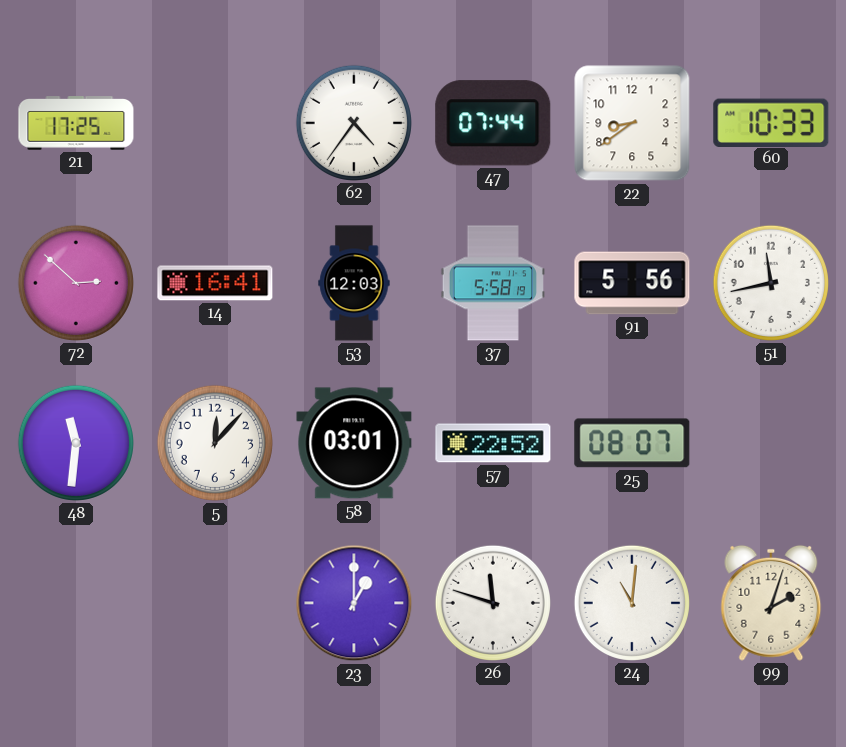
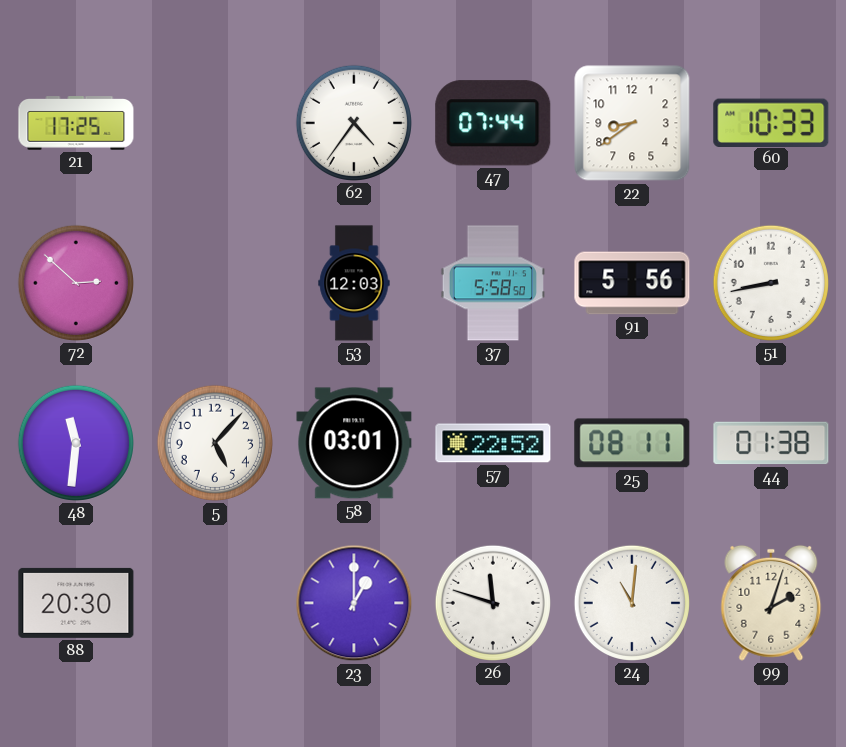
14: 16:41 -> none (215, 283)
37: 5:58:19 -> 5:58:50 (493, 283)
51: 11:43 -> 8:43 (771, 283)
5: 12:07 -> 5:07 (215, 443)
25: 08:07 -> 08:11 (632, 443)
44: none -> 01:38 (771, 443)
88: none -> 20:30 (76, 603)
